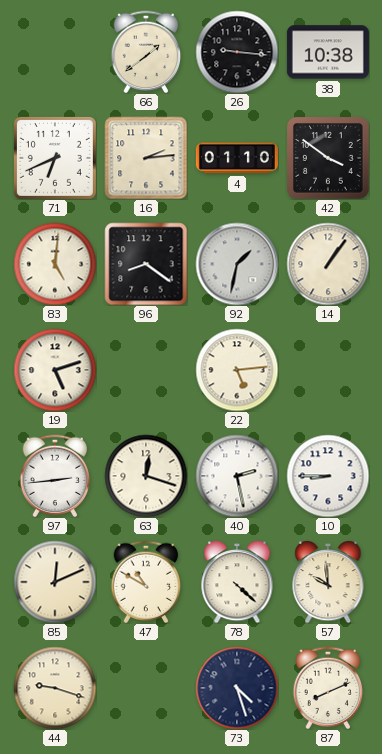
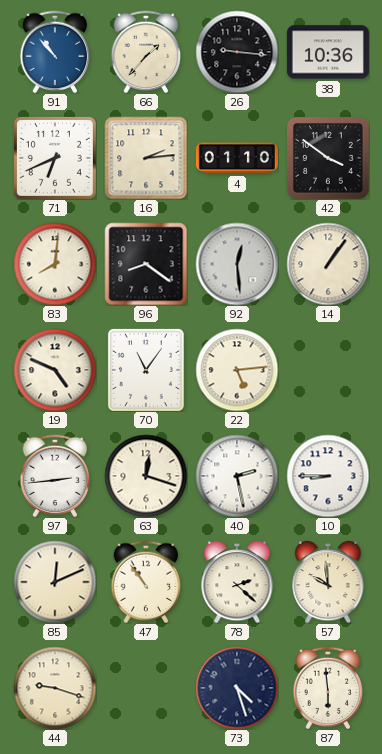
91: none -> 10:53 (55, 52)
66: 1:39 -> 1:37 (146, 52)
38: 10:38 -> 10:36 (328, 52)
83: 5:01 -> 8:01 (55, 264)
92: 1:32 -> 12:29 (237, 264)
19: 5:12 -> 4:49 (55, 370)
70: none -> 11:06 (146, 370)
47: 10:50 -> 10:54 (146, 582)
78: 4:22 -> 2:22 (237, 582)
87: 8:11 -> 5:59 (328, 688)
